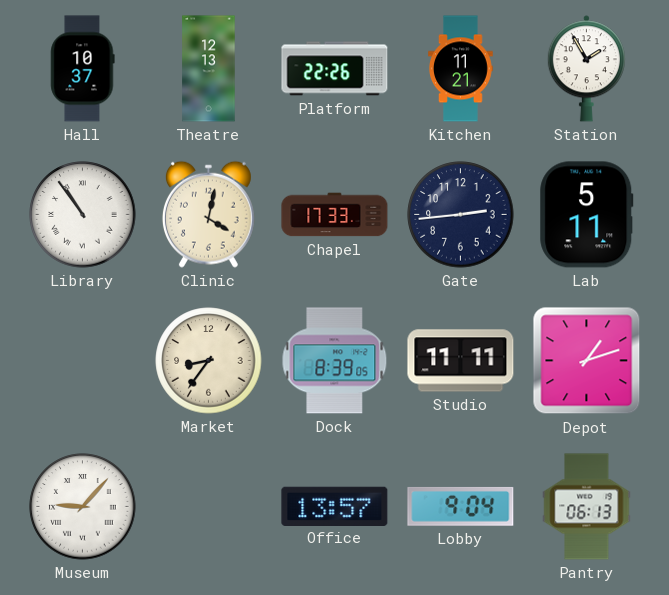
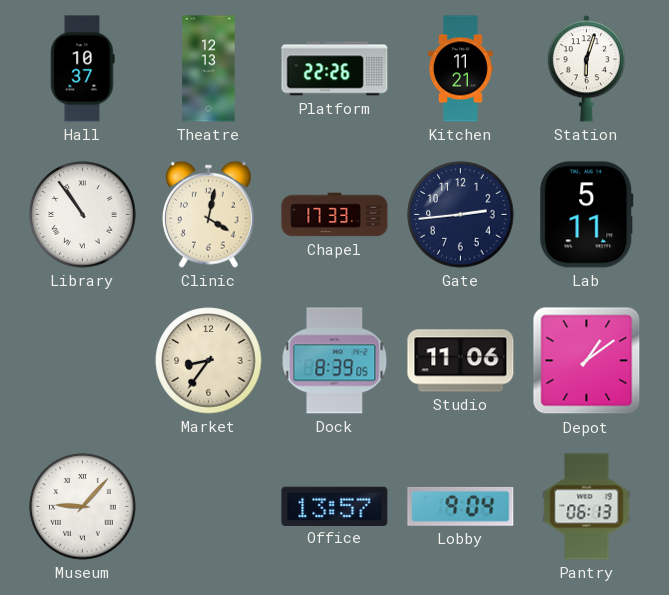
Station: 1:55 -> 6:03 (586, 69)
Studio: 11:11 -> 11:06 (461, 361)
Depot: 1:12 -> 1:09 (587, 361)
